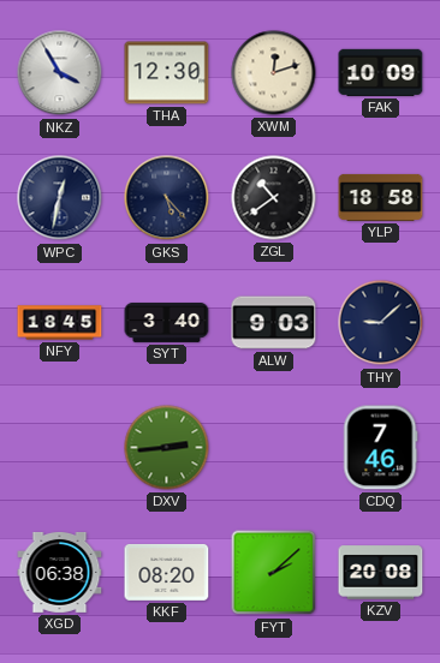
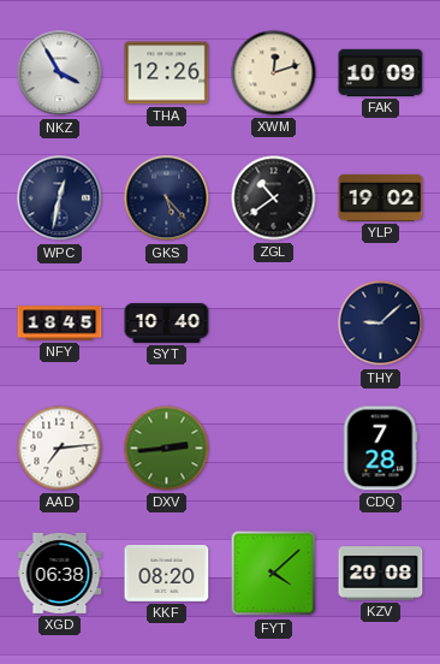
THA: 12:30 -> 12:26 (167, 73)
YLP: 18:58 -> 19:02 (381, 197)
SYT: 3:40 -> 10:40 (167, 322)
ALW: 9:03 -> none (274, 323)
AAD: none -> 7:14 (60, 449)
CDQ: 7:46 -> 7:28 (380, 449)
FYT: 2:08 -> 4:08 (274, 574)
